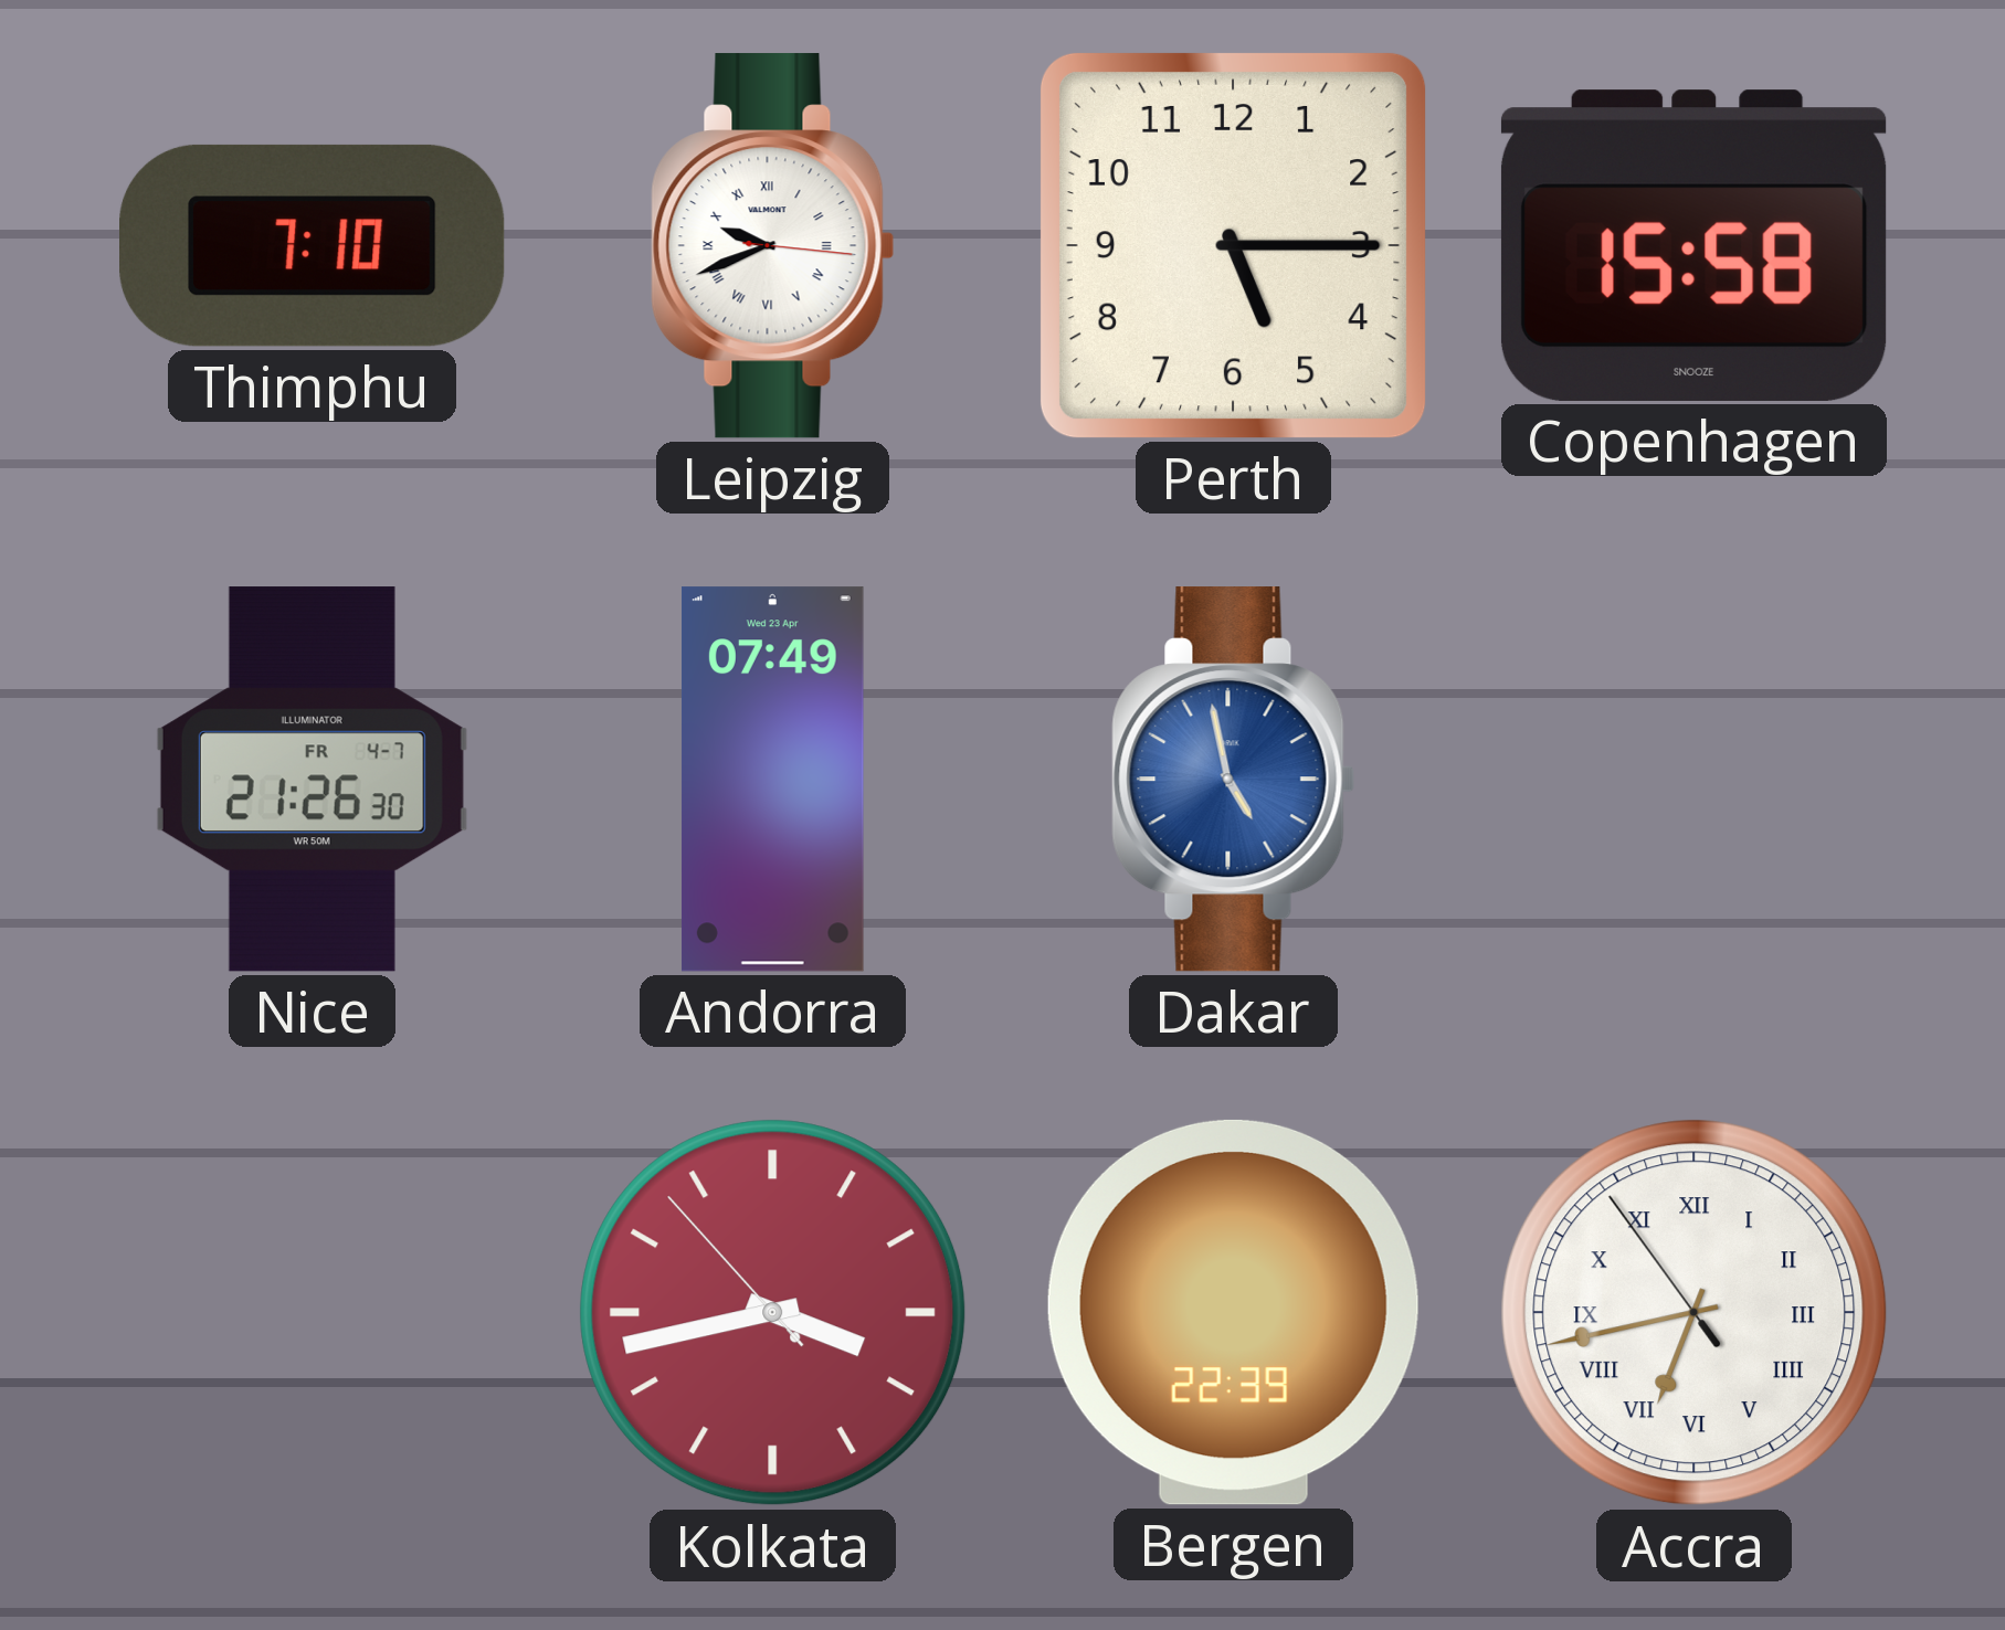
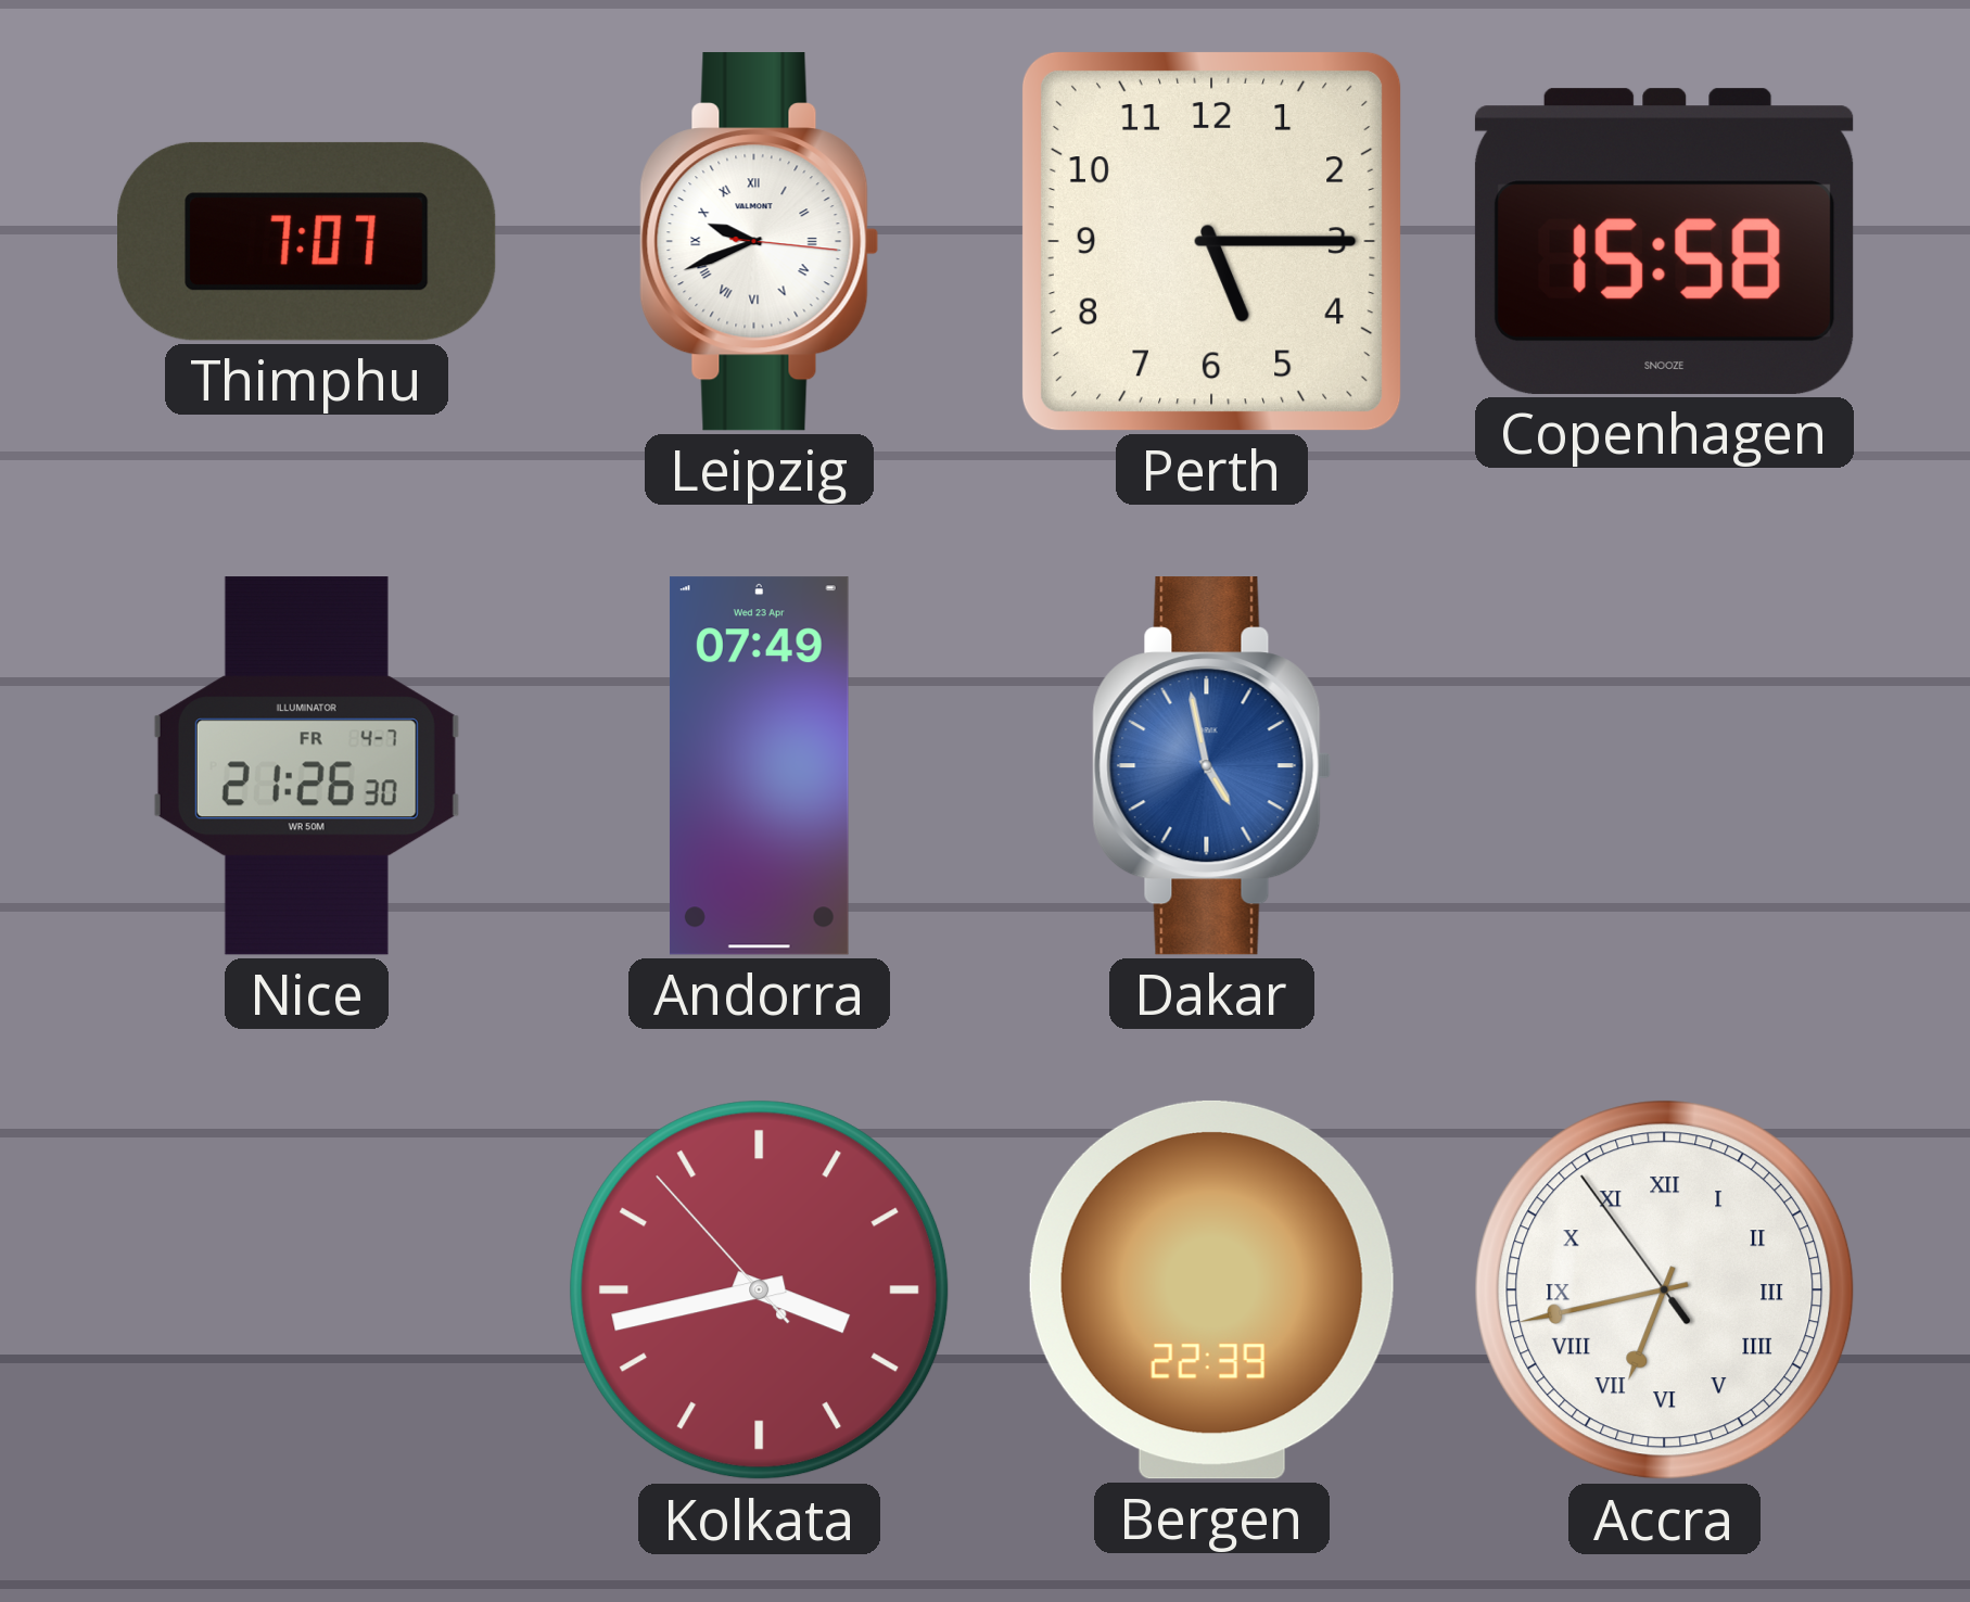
Thimphu: 7:10 -> 7:07 (307, 241)
